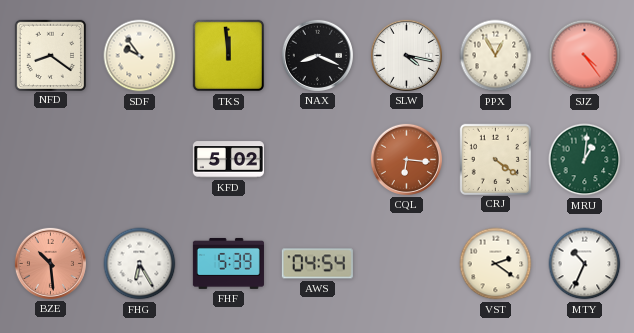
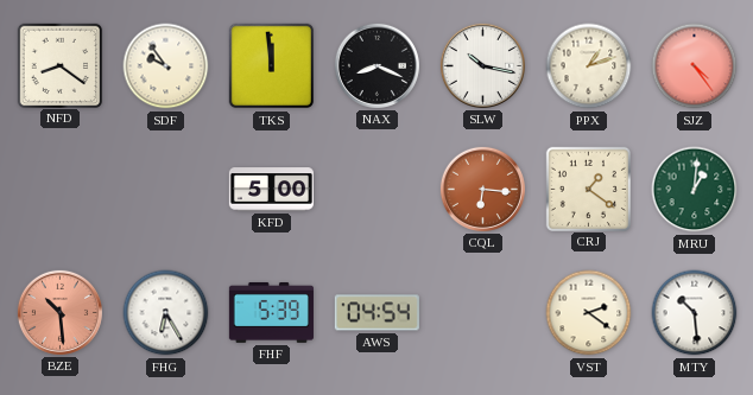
SLW: 4:17 -> 10:17 (482, 65)
PPX: 12:55 -> 1:12 (589, 66)
KFD: 5:02 -> 5:00 (271, 190)
CRJ: 4:21 -> 1:21 (588, 189)
MTY: 10:34 -> 10:29 (695, 313)
